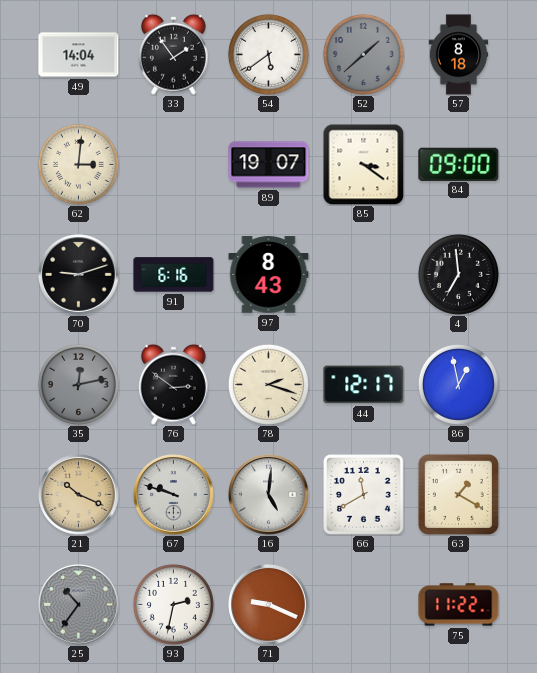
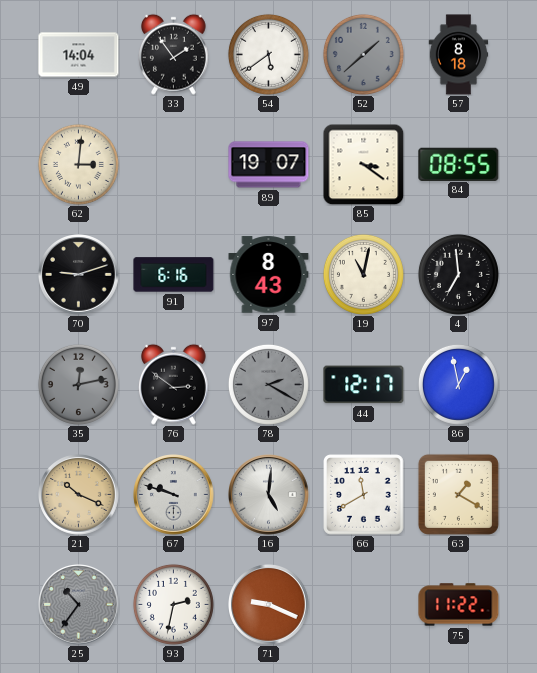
84: 09:00 -> 08:55 (459, 164)
19: none -> 11:02 (363, 274)
78: 2:18 -> 2:20 (268, 384)
78 dial: cream -> grey (268, 384)
